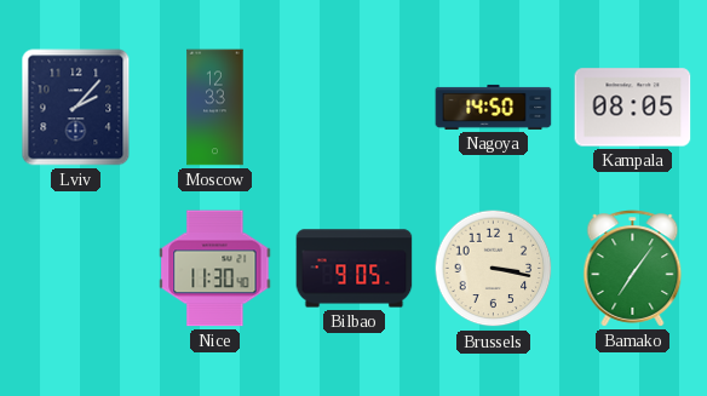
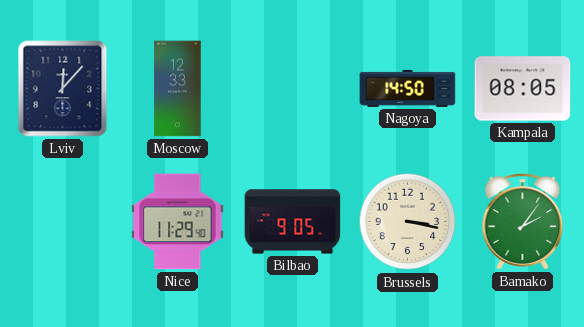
Lviv: 2:07 -> 12:07 (63, 89)
Nice: 11:30 -> 11:29 (178, 222)
Bamako: 7:06 -> 2:06 (523, 222)
